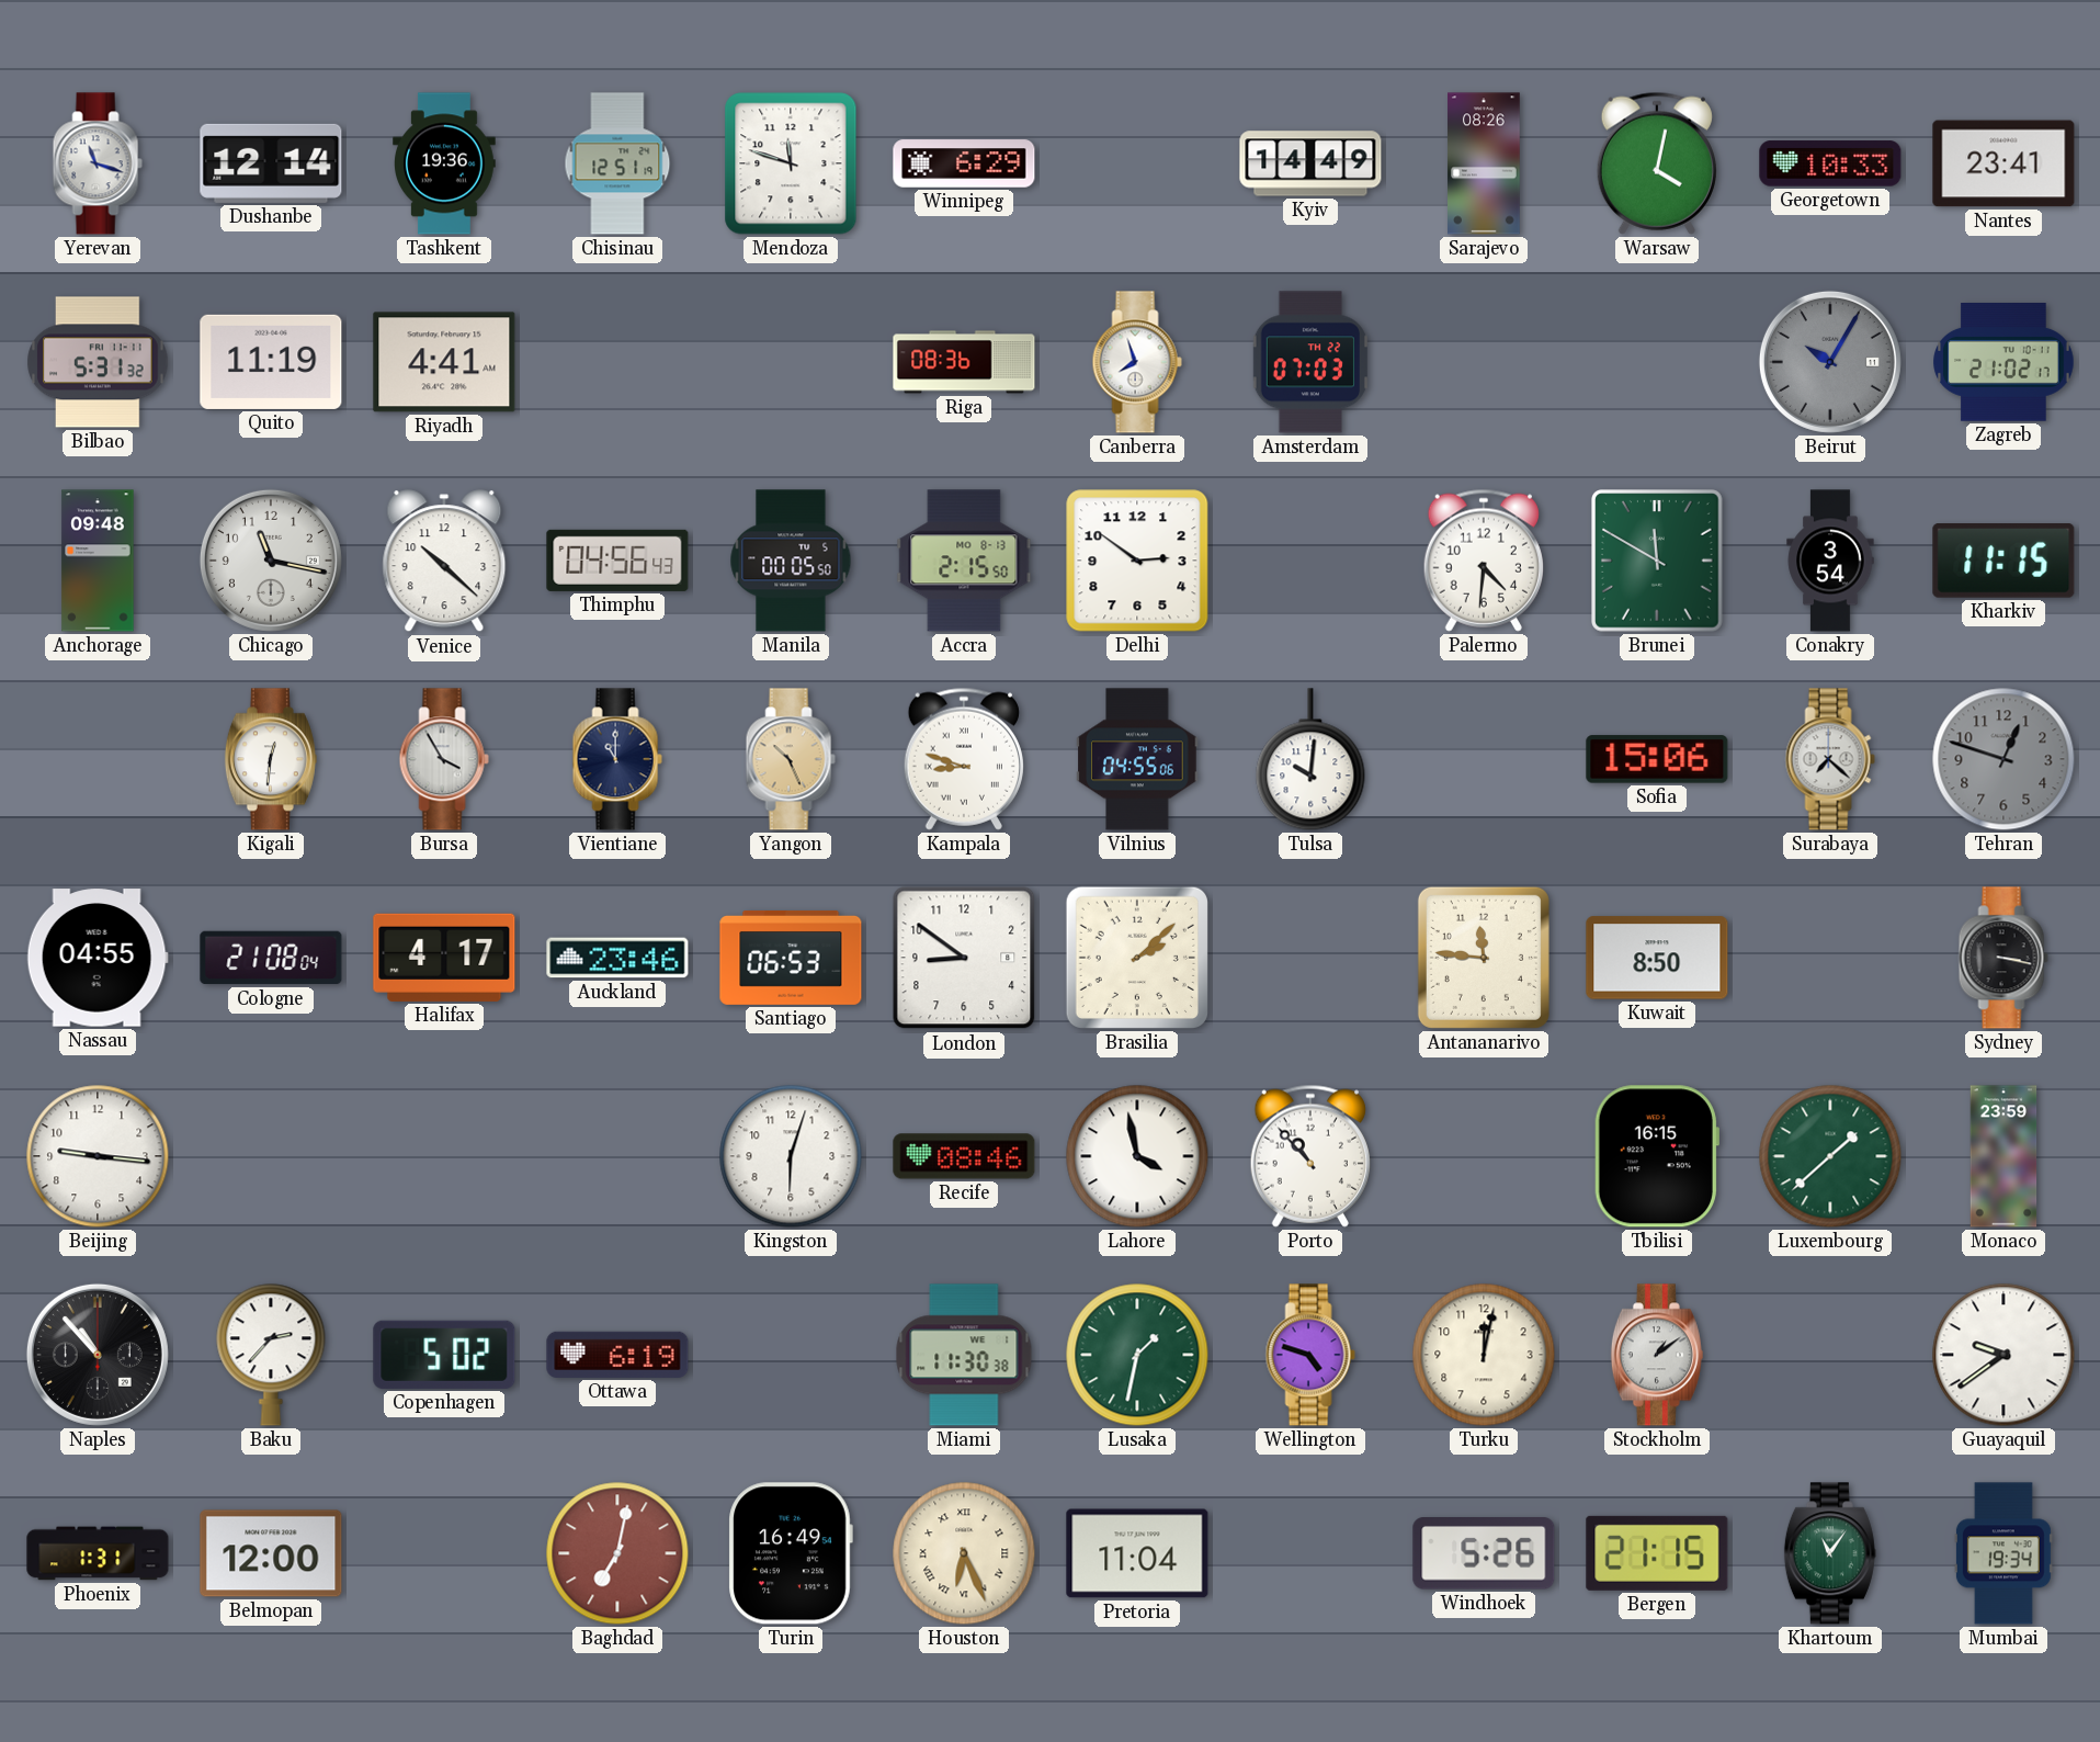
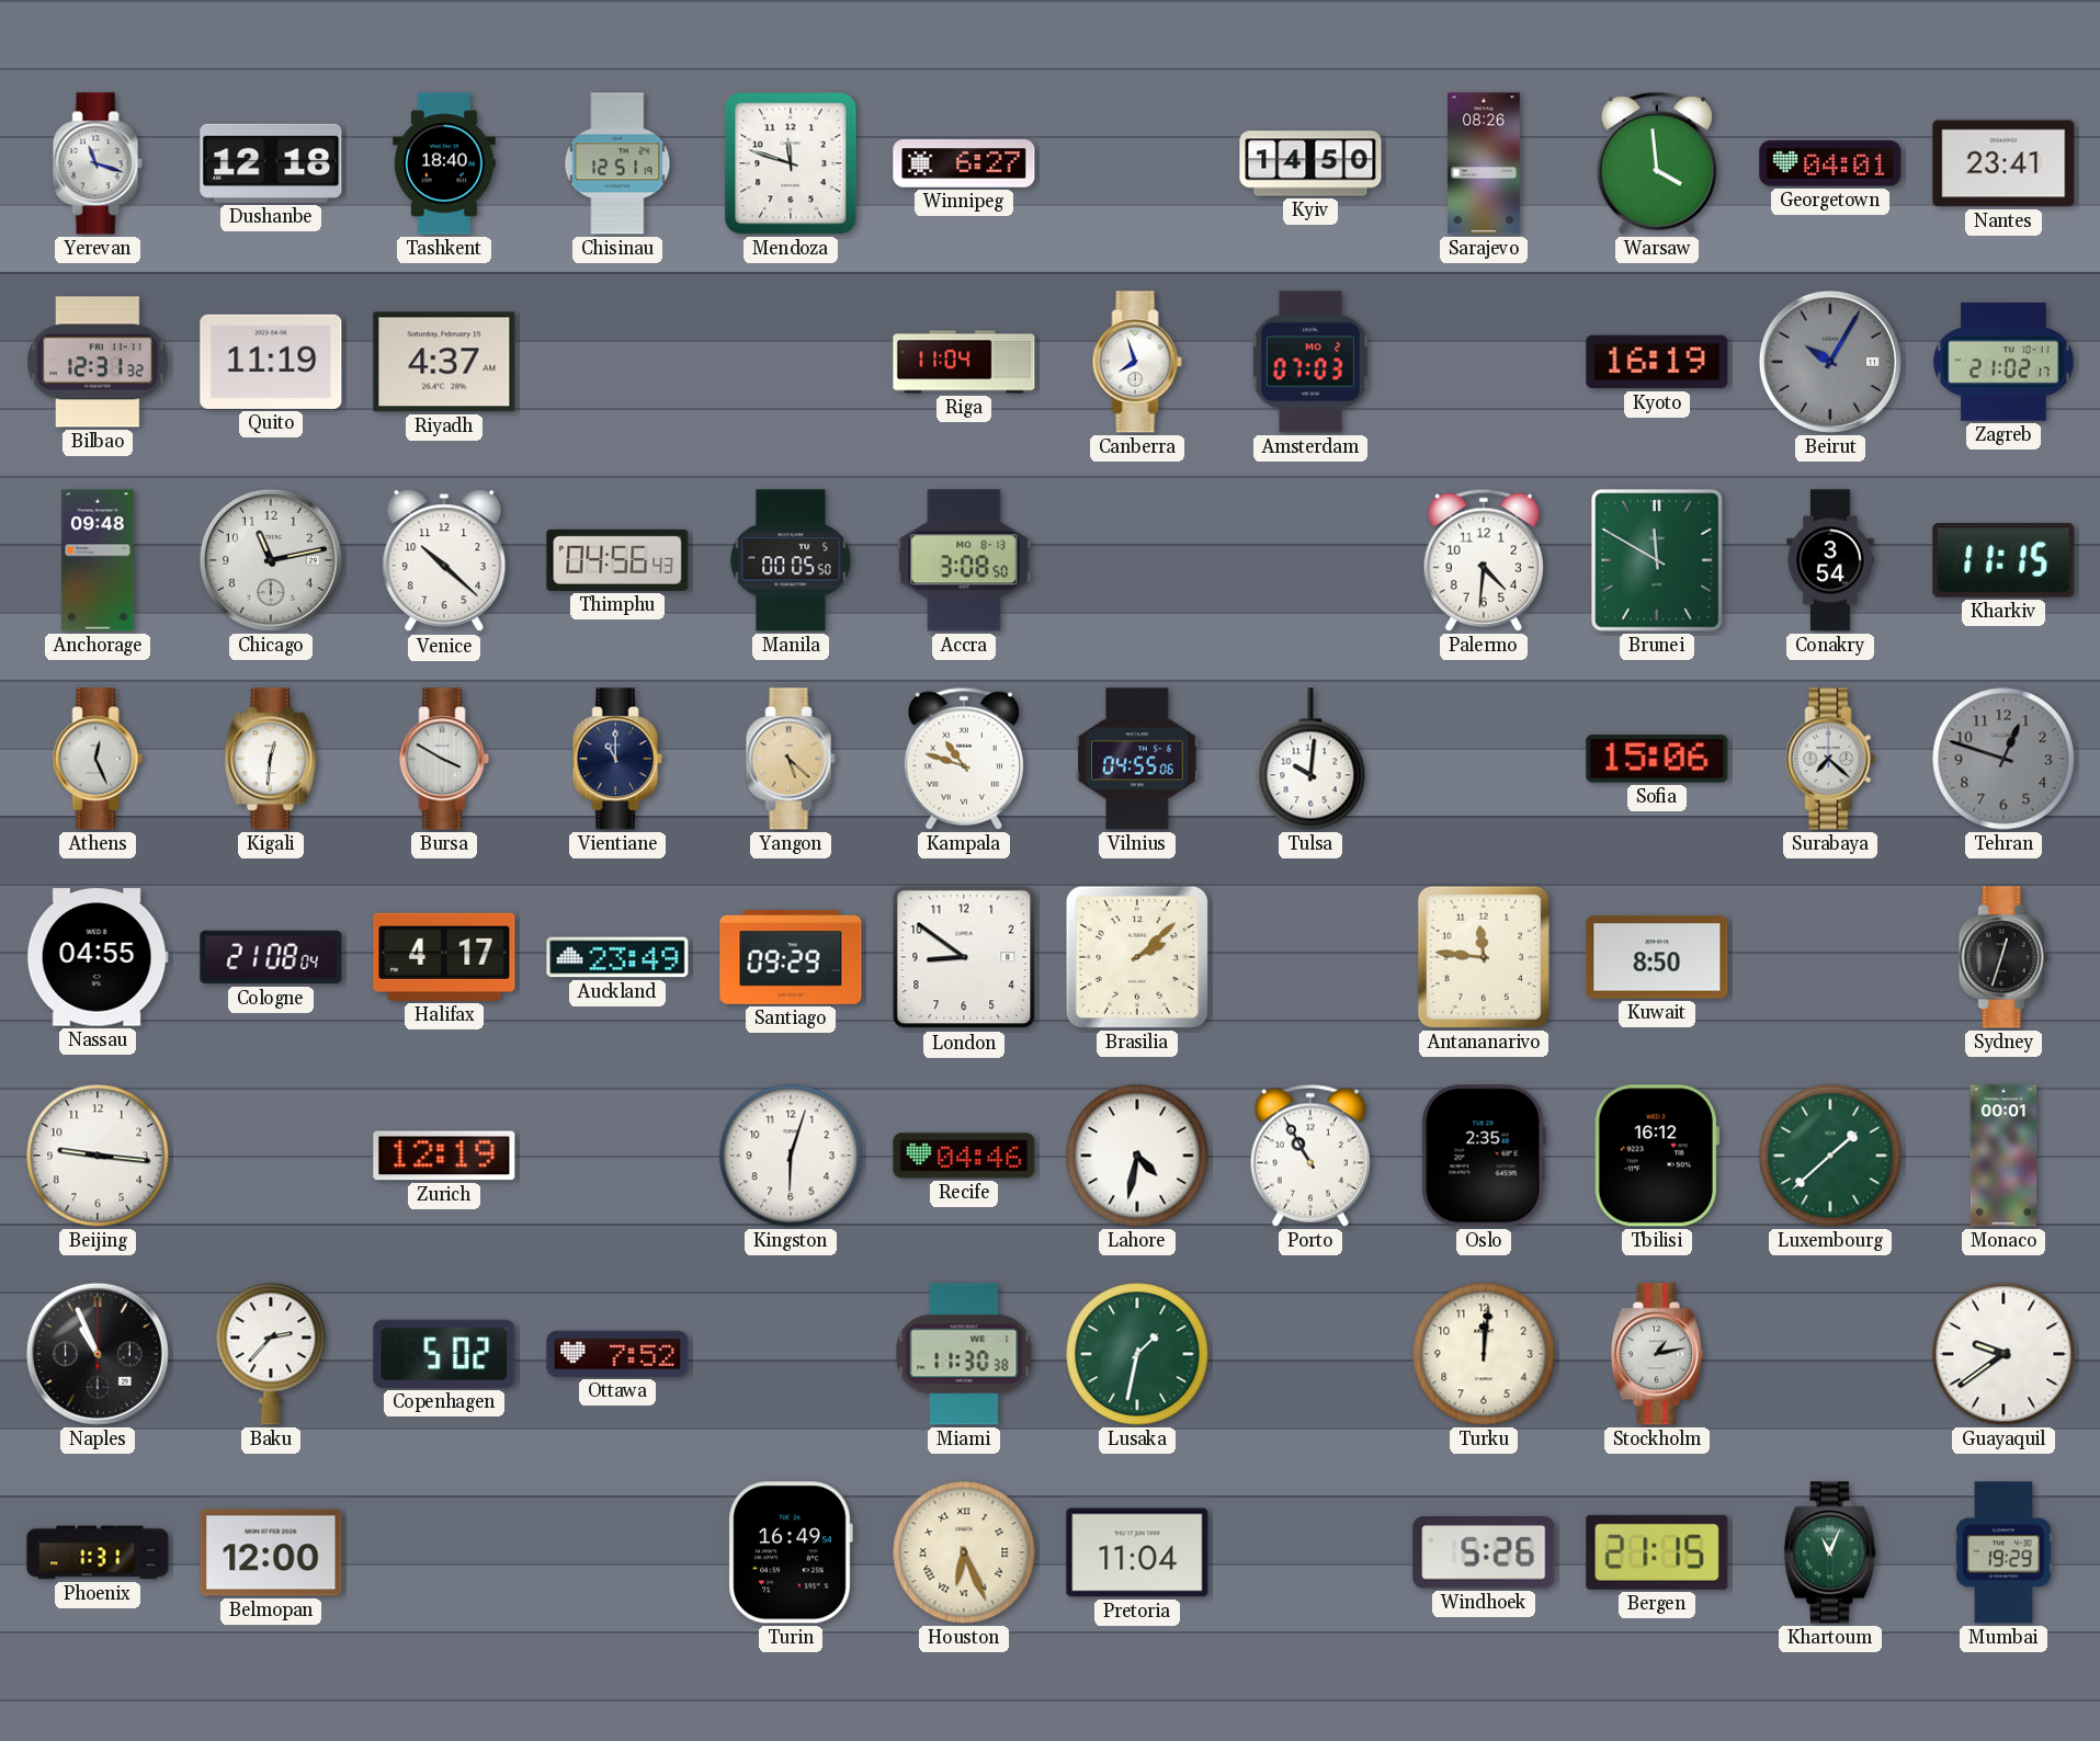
Dushanbe: 12:14 -> 12:18 (271, 163)
Tashkent: 19:36 -> 18:40 (445, 163)
Winnipeg: 6:29 -> 6:27 (964, 163)
Kyiv: 14:49 -> 14:50 (1310, 163)
Warsaw: 4:02 -> 3:59 (1657, 163)
Georgetown: 10:33 -> 04:01 (1830, 163)
Bilbao: 5:31 -> 12:31 (98, 362)
Riyadh: 4:41 -> 4:37 (444, 362)
Riga: 08:36 -> 11:04 (964, 362)
Amsterdam date: TH 22 -> MO 2 (1310, 362)
Kyoto: none -> 16:19 (1657, 362)
Chicago: 11:17 -> 11:13 (271, 560)
Accra: 2:15 -> 3:08 (964, 560)
Delhi: 2:51 -> none (1137, 561)
Athens: none -> 12:26 (98, 759)
Bursa: 3:55 -> 3:50 (444, 759)
Yangon: 10:26 -> 5:22 (791, 759)
Kampala: 8:48 -> 10:48 (964, 759)
Auckland: 23:46 -> 23:49 (617, 957)
Santiago: 06:53 -> 09:29 (791, 957)
Sydney: 3:17 -> 12:33 (2003, 957)
Zurich: none -> 12:19 (444, 1156)
Recife: 08:46 -> 04:46 (964, 1156)
Lahore: 3:58 -> 4:32 (1137, 1156)
Porto: 10:53 -> 10:55 (1310, 1156)
Oslo: none -> 2:35 (1484, 1156)
Tbilisi: 16:15 -> 16:12 (1656, 1156)
Monaco: 23:59 -> 00:01 (2003, 1156)
Naples: 10:53 -> 10:56 (98, 1354)
Ottawa: 6:19 -> 7:52 (617, 1354)
Wellington: 4:48 -> none (1310, 1355)
Turku: 12:02 -> 12:01 (1484, 1354)
Stockholm: 1:09 -> 1:13 (1657, 1354)
Baghdad: 7:02 -> none (617, 1553)
Khartoum: 11:06 -> 11:04 (1830, 1552)
Mumbai: 19:34 -> 19:29 (2003, 1552)
